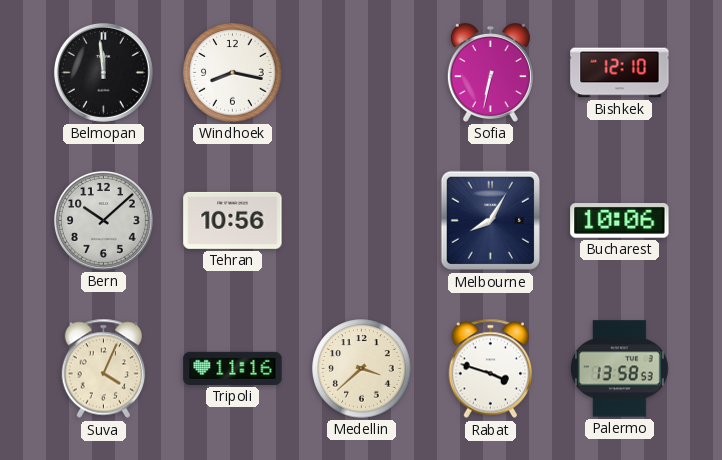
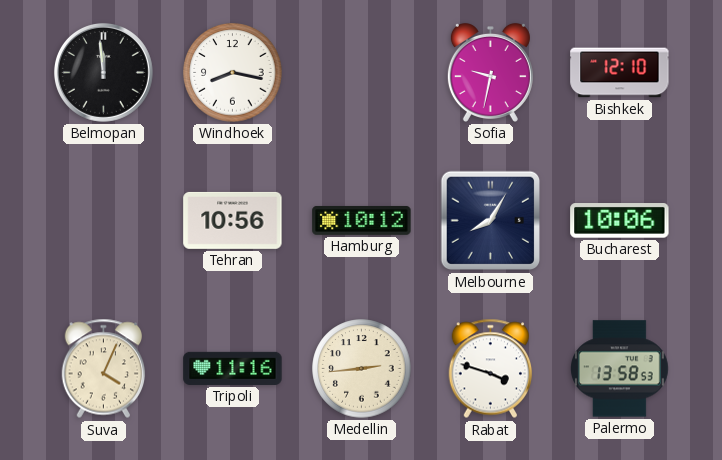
Sofia: 6:32 -> 9:32 (490, 72)
Bern: 10:08 -> none (103, 220)
Hamburg: none -> 10:12 (362, 221)
Medellin: 3:38 -> 2:44 (362, 369)
